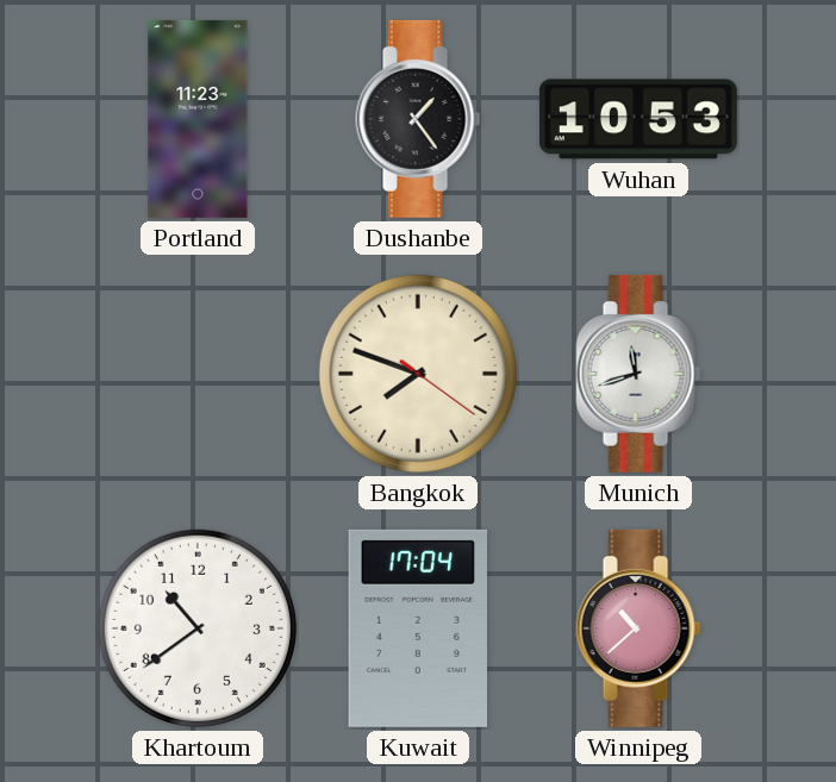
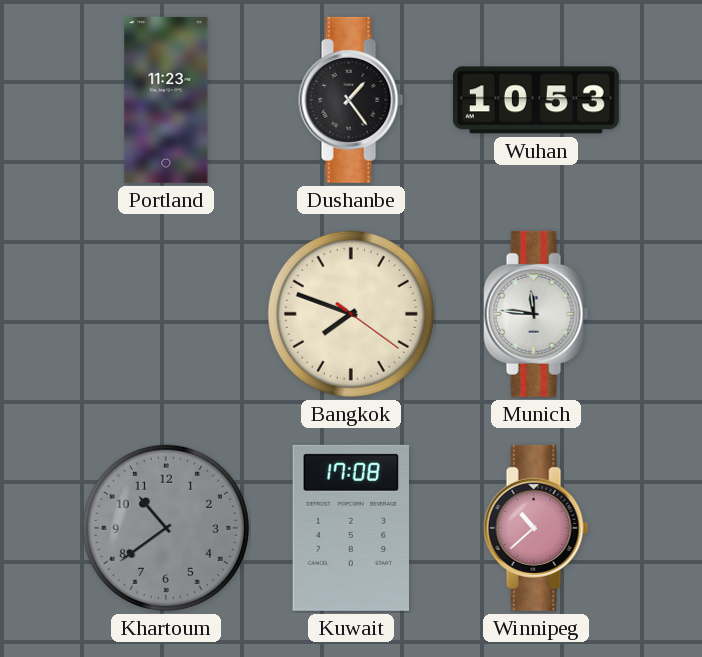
Munich: 11:42 -> 11:46 (536, 314)
Khartoum dial: white -> grey (166, 528)
Kuwait: 17:04 -> 17:08 (350, 528)
